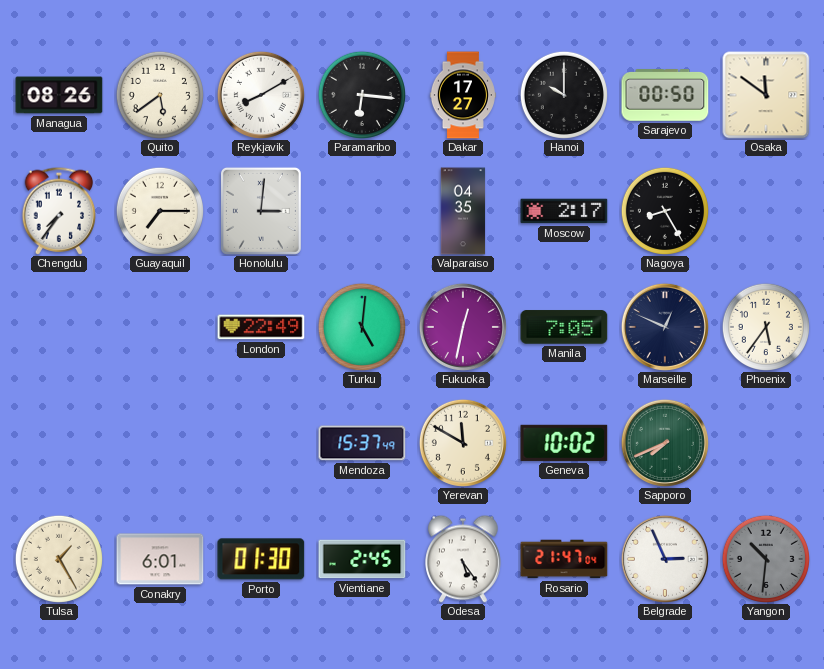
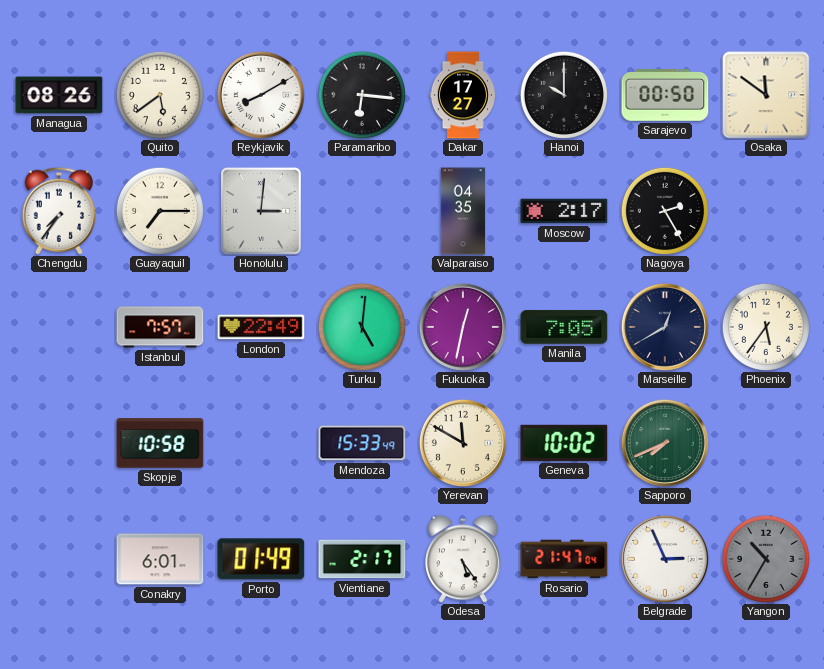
Nagoya: 8:25 -> 2:25 (665, 211)
Istanbul: none -> 7:57 (160, 327)
Marseille: 12:49 -> 12:40 (665, 327)
Skopje: none -> 10:58 (160, 443)
Mendoza: 15:37 -> 15:33 (362, 443)
Tulsa: 1:25 -> none (59, 559)
Porto: 01:30 -> 01:49 (261, 559)
Vientiane: 2:45 -> 2:17 (362, 559)
Yangon: 10:31 -> 10:35 (766, 559)
